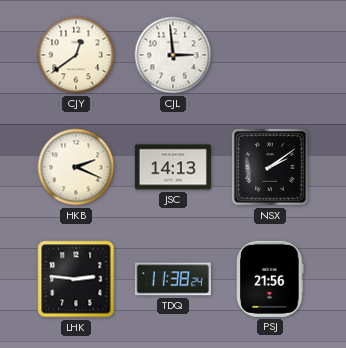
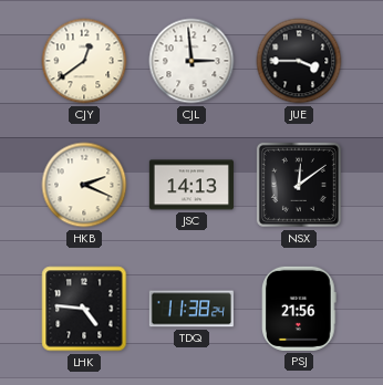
JUE: none -> 3:45 (299, 61)
NSX: 2:09 -> 12:09 (299, 185)
LHK: 2:46 -> 4:46 (84, 309)
